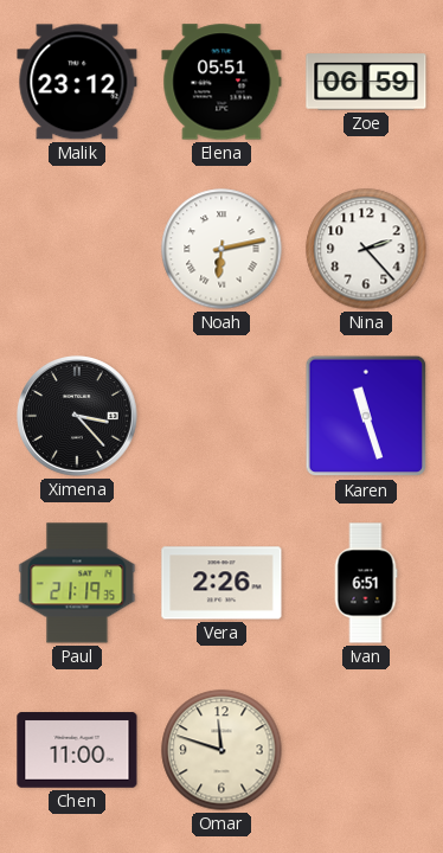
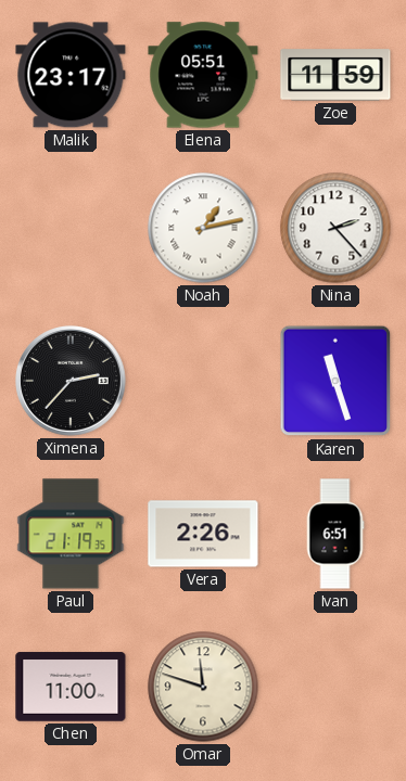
Malik: 23:12 -> 23:17 (71, 75)
Zoe: 06:59 -> 11:59 (335, 75)
Noah: 6:13 -> 1:13 (203, 228)
Ximena: 3:23 -> 2:37 (72, 381)
